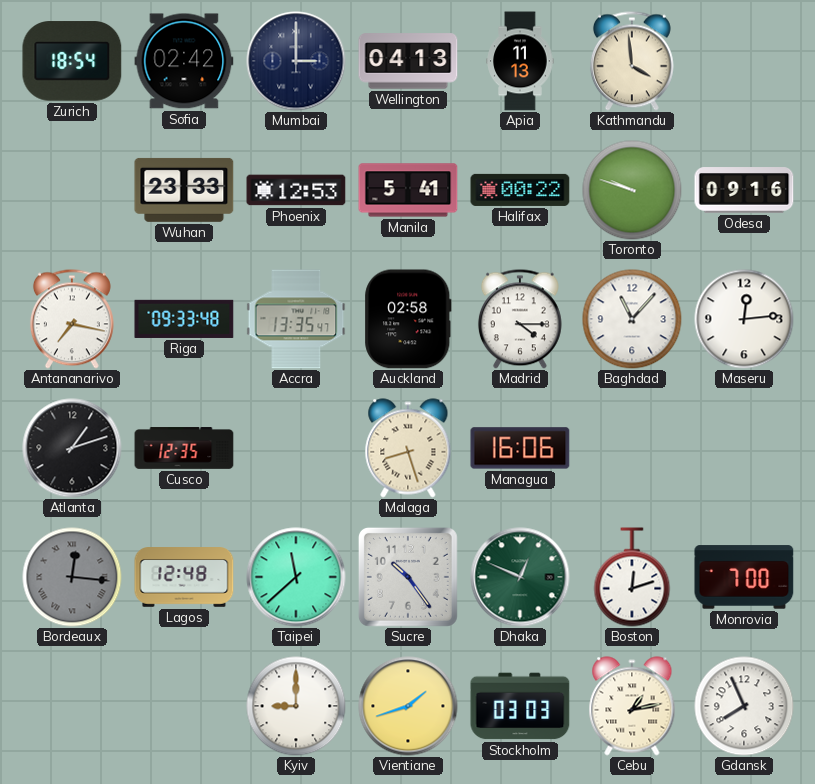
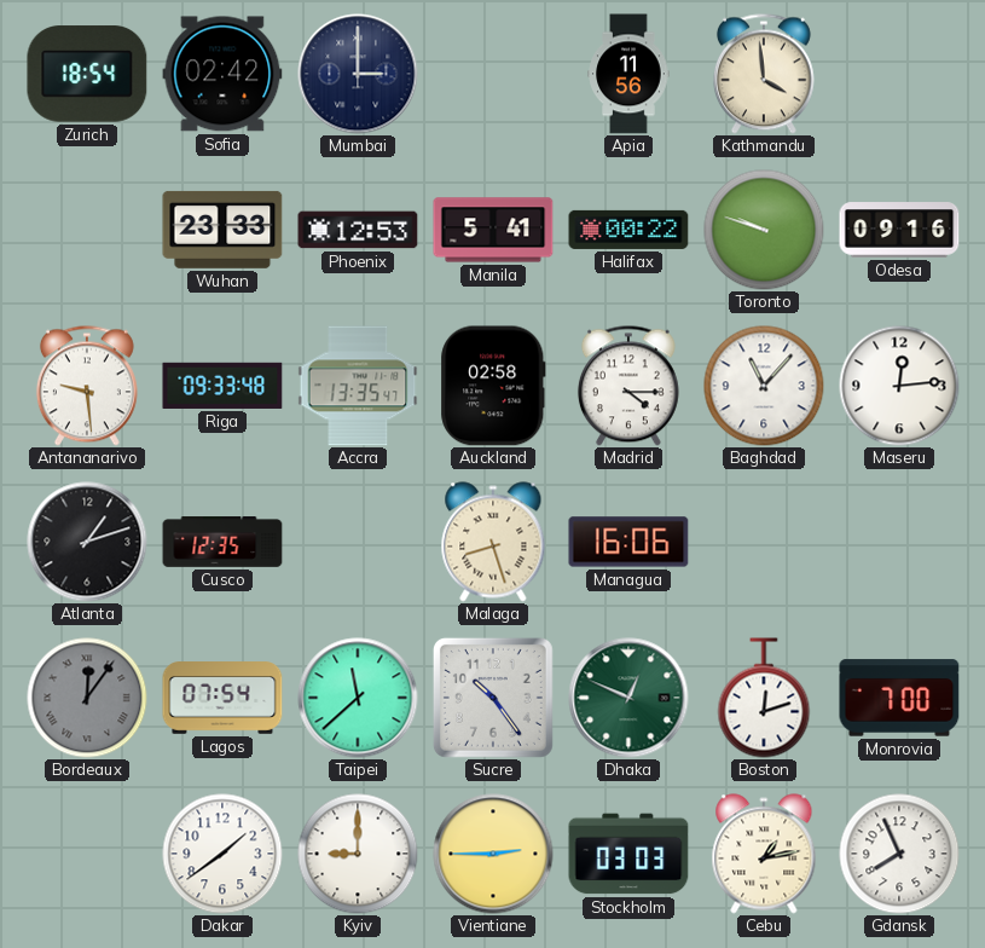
Wellington: 04:13 -> none (408, 61)
Apia: 11:13 -> 11:56 (628, 74)
Antananarivo: 7:17 -> 9:29 (87, 386)
Bordeaux: 12:16 -> 12:06 (87, 698)
Lagos: 12:48 -> 07:54 (222, 698)
Dakar: none -> 1:39 (222, 854)
Vientiane: 1:42 -> 2:45 (493, 854)
